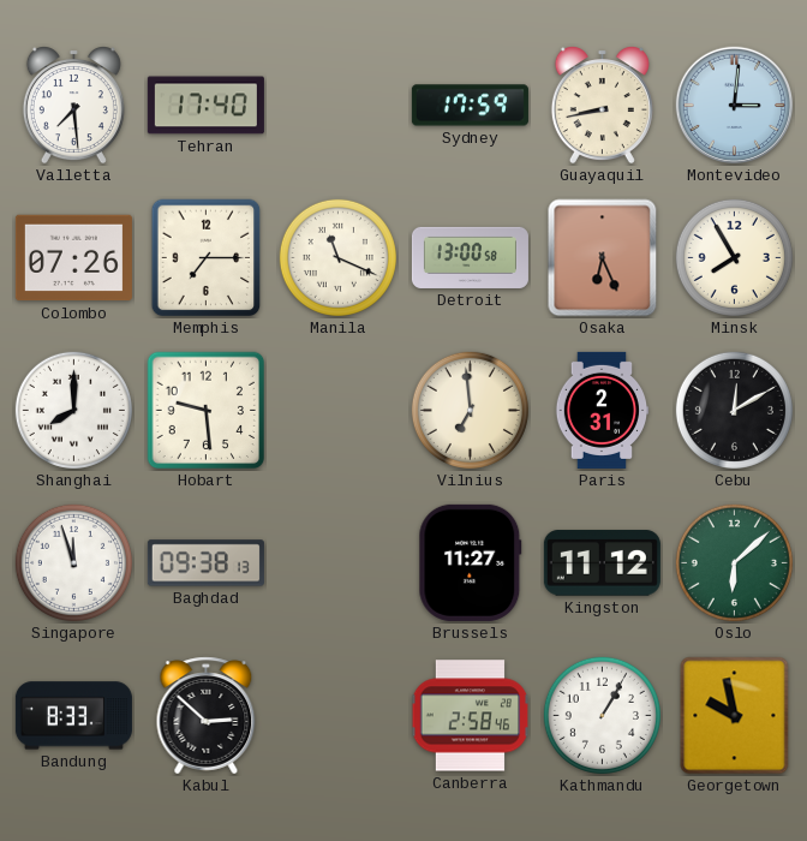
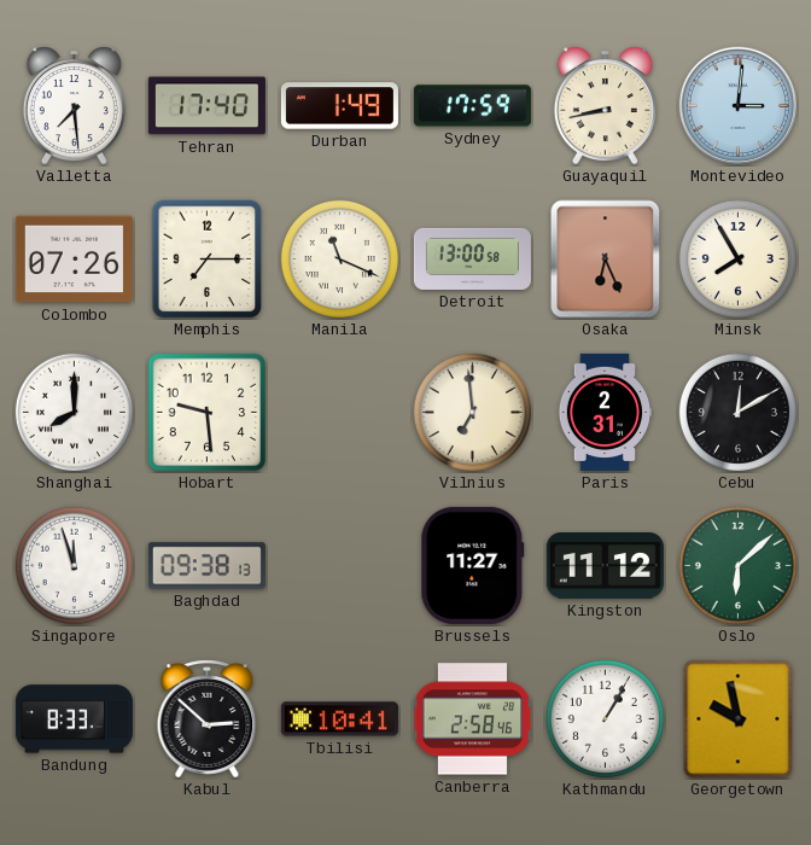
Durban: none -> 1:49 (339, 106)
Tbilisi: none -> 10:41 (339, 719)
